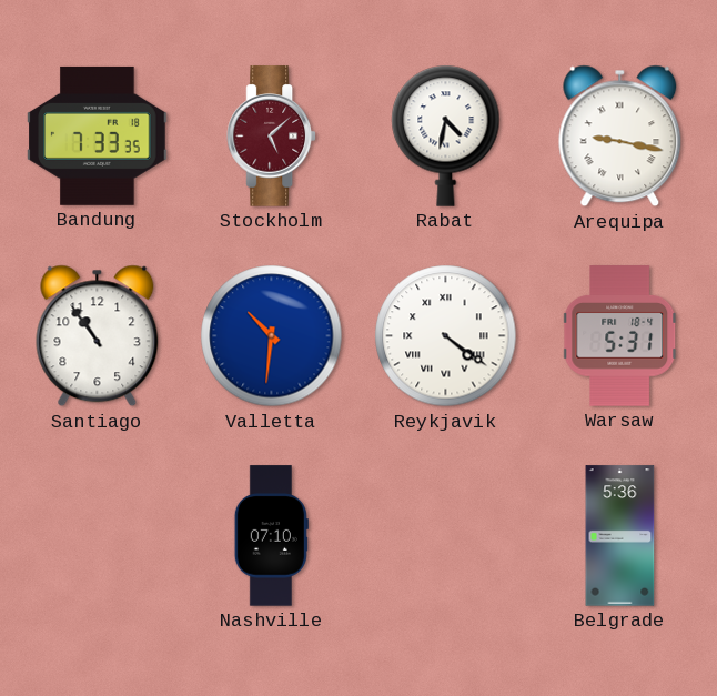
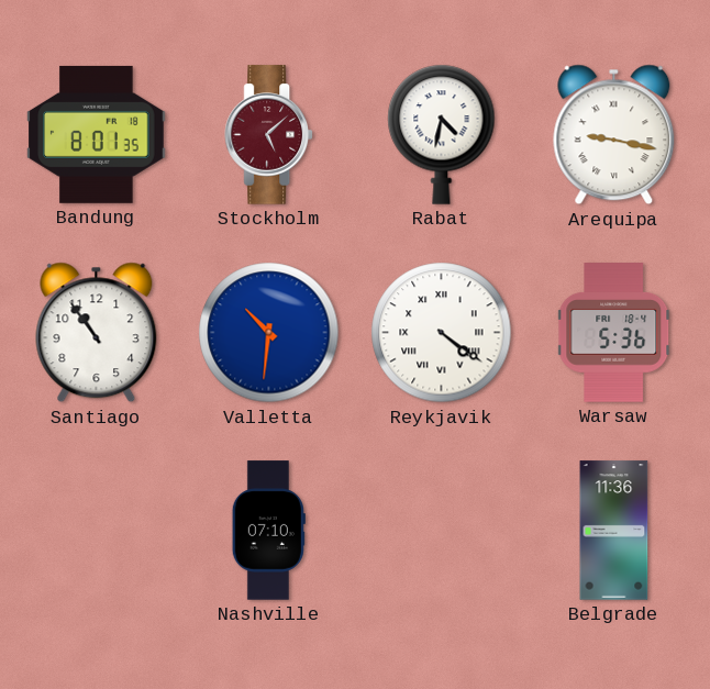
Bandung: 7:33 -> 8:01 (97, 134)
Warsaw: 5:31 -> 5:36 (614, 333)
Belgrade: 5:36 -> 11:36 (614, 531)
